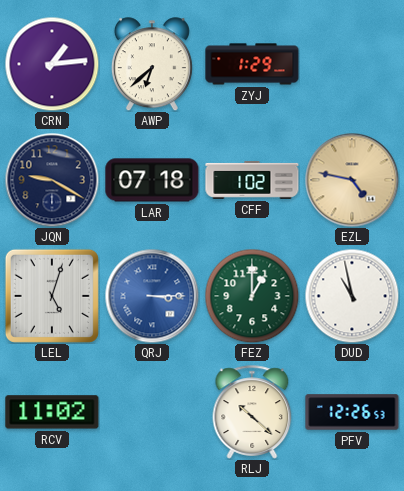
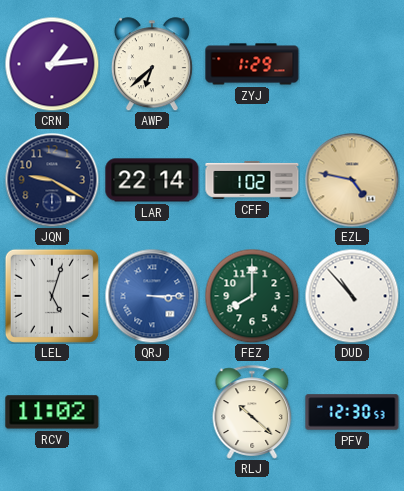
LAR: 07:18 -> 22:14 (152, 180)
FEZ: 1:00 -> 8:00 (252, 296)
DUD: 10:58 -> 10:53 (352, 296)
PFV: 12:26 -> 12:30 (352, 412)
